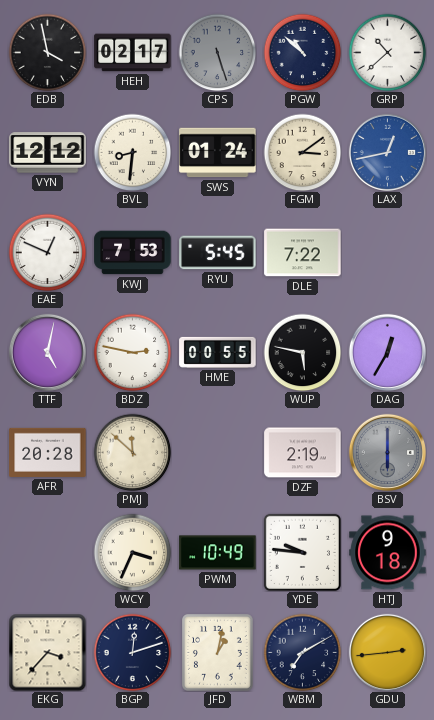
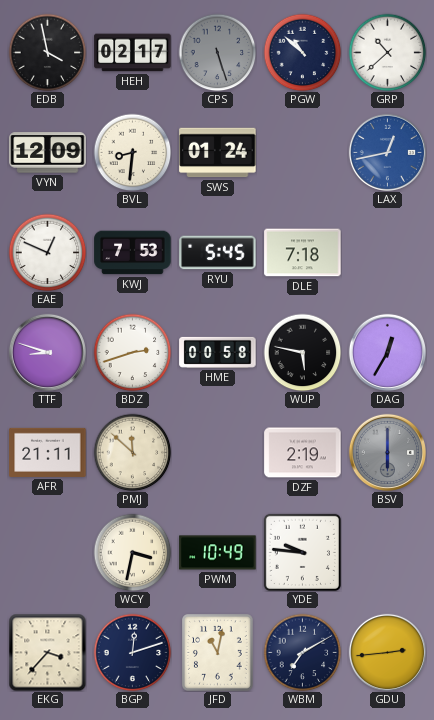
VYN: 12:12 -> 12:09 (48, 153)
FGM: 3:09 -> none (302, 152)
DLE: 7:22 -> 7:18 (303, 253)
TTF: 5:02 -> 8:48 (47, 352)
BDZ: 2:47 -> 2:42 (132, 352)
HME: 00:55 -> 00:58 (218, 352)
AFR: 20:28 -> 21:11 (48, 452)
WCY: 3:34 -> 3:32 (132, 552)
HTJ: 9:18 -> none (388, 553)
JFD: 1:02 -> 11:02 (218, 653)
